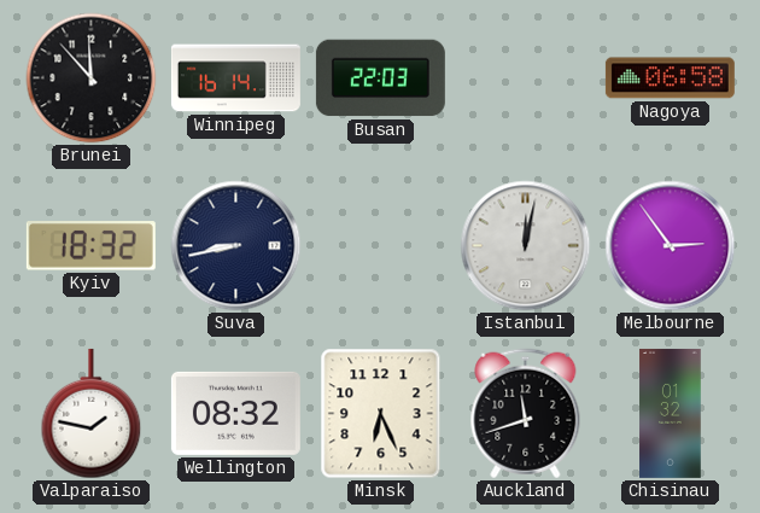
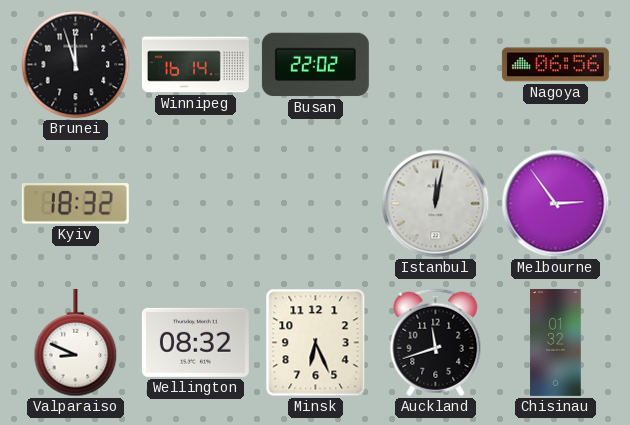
Brunei: 11:53 -> 11:57 (76, 65)
Busan: 22:03 -> 22:02 (315, 65)
Nagoya: 06:58 -> 06:56 (555, 65)
Suva: 8:43 -> none (236, 246)
Valparaiso: 1:47 -> 8:49 (76, 343)
